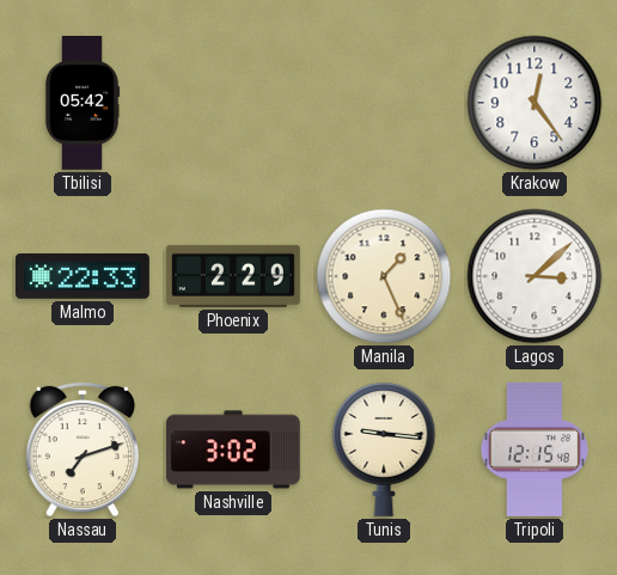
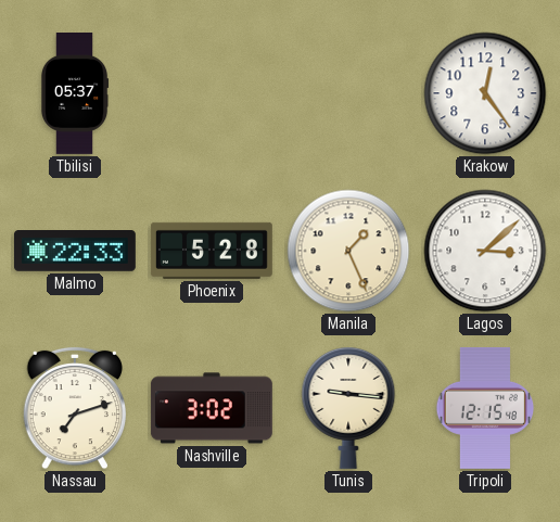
Tbilisi: 05:42 -> 05:37 (75, 94)
Phoenix: 2:29 -> 5:28 (212, 251)
